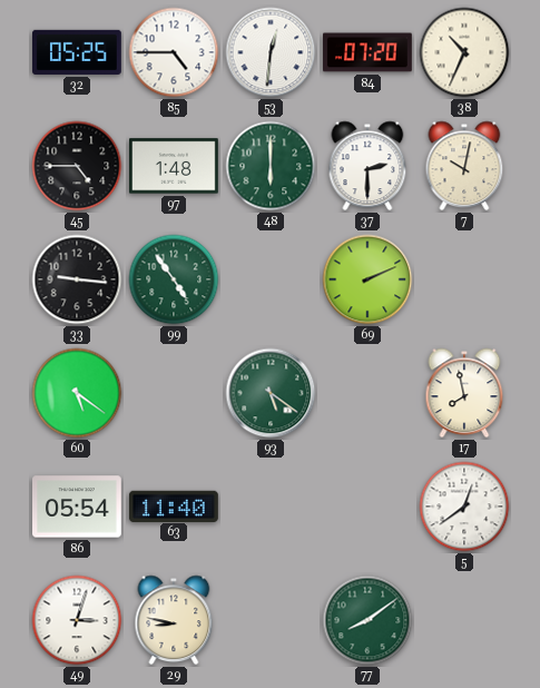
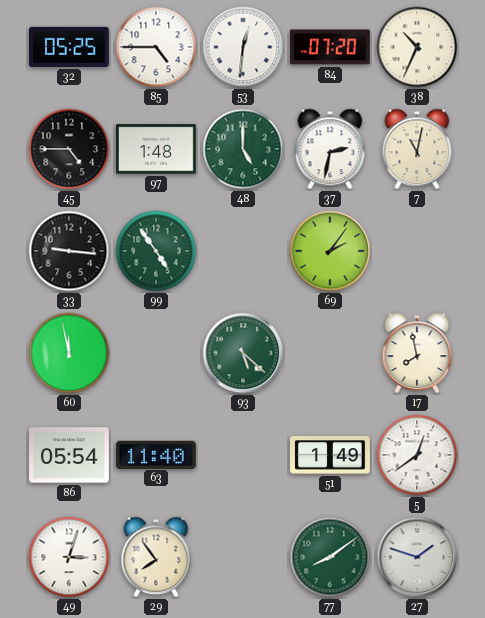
48: 6:00 -> 5:00 (243, 149)
37: 2:30 -> 2:32 (330, 149)
7: 10:02 -> 11:02 (417, 149)
69: 2:11 -> 2:06 (330, 251)
60: 5:21 -> 11:58 (69, 353)
93: 5:21 -> 5:22 (243, 353)
51: none -> 1:49 (331, 455)
29: 8:47 -> 7:54 (156, 557)
27: none -> 1:48 (417, 557)
